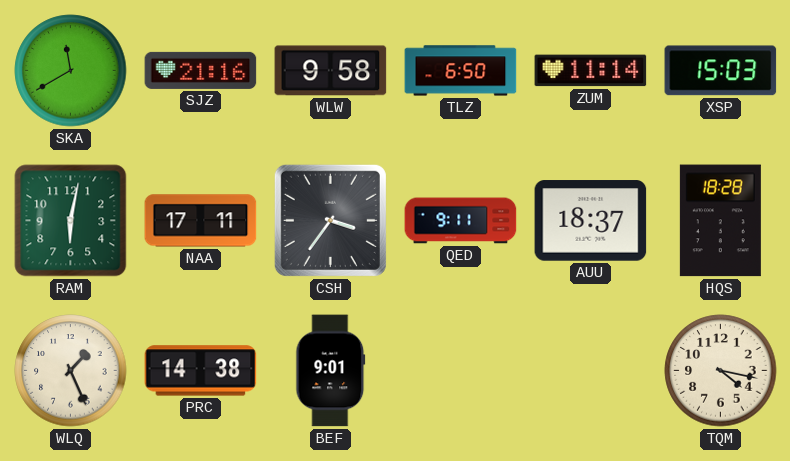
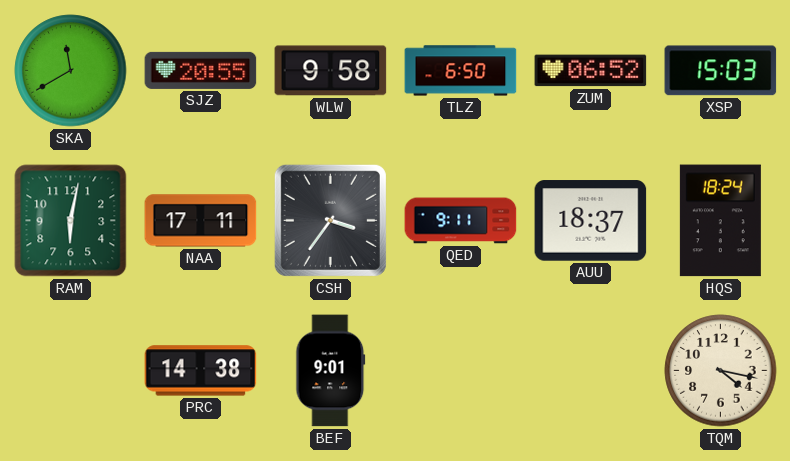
SJZ: 21:16 -> 20:55 (201, 70)
ZUM: 11:14 -> 06:52 (591, 71)
HQS: 18:28 -> 18:24 (720, 221)
WLQ: 1:26 -> none (71, 371)
